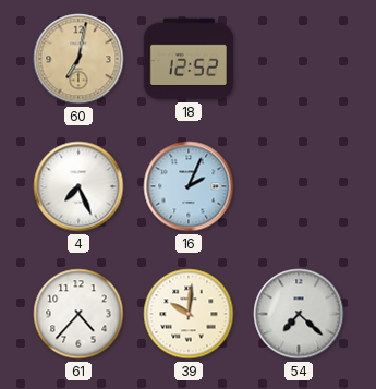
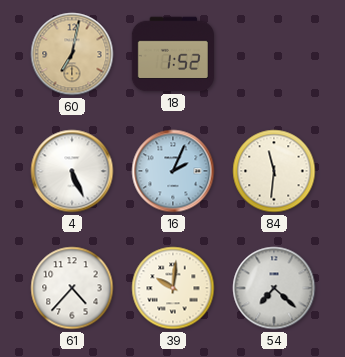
18: 12:52 -> 1:52 (173, 54)
4: 7:26 -> 5:26 (72, 171)
84: none -> 11:31 (274, 171)
